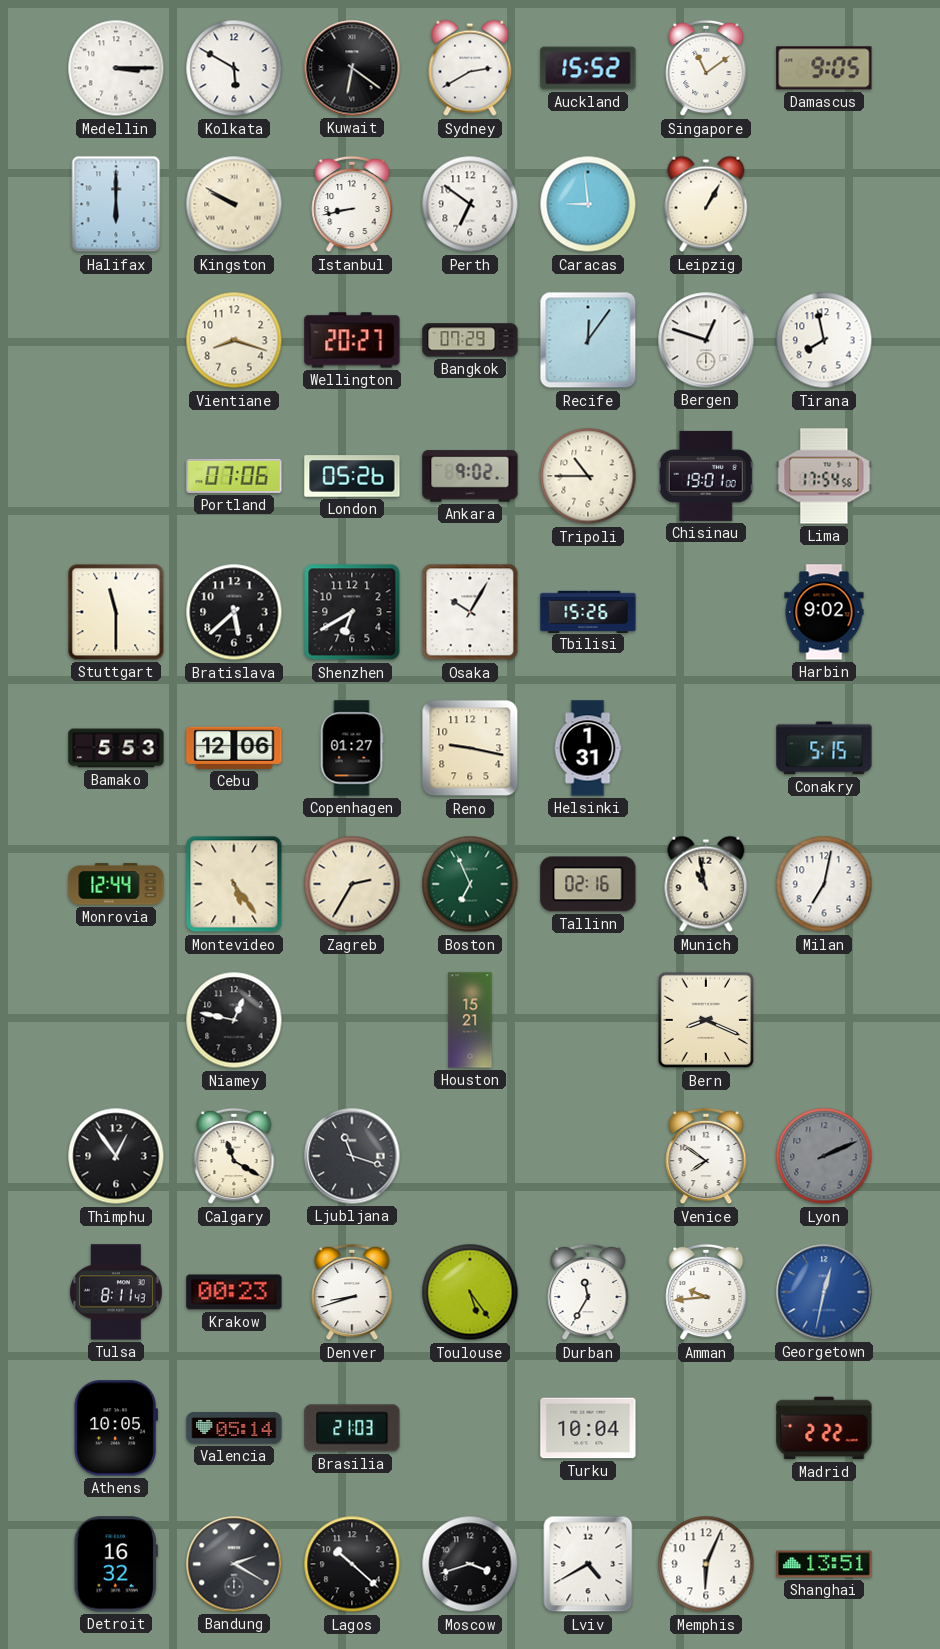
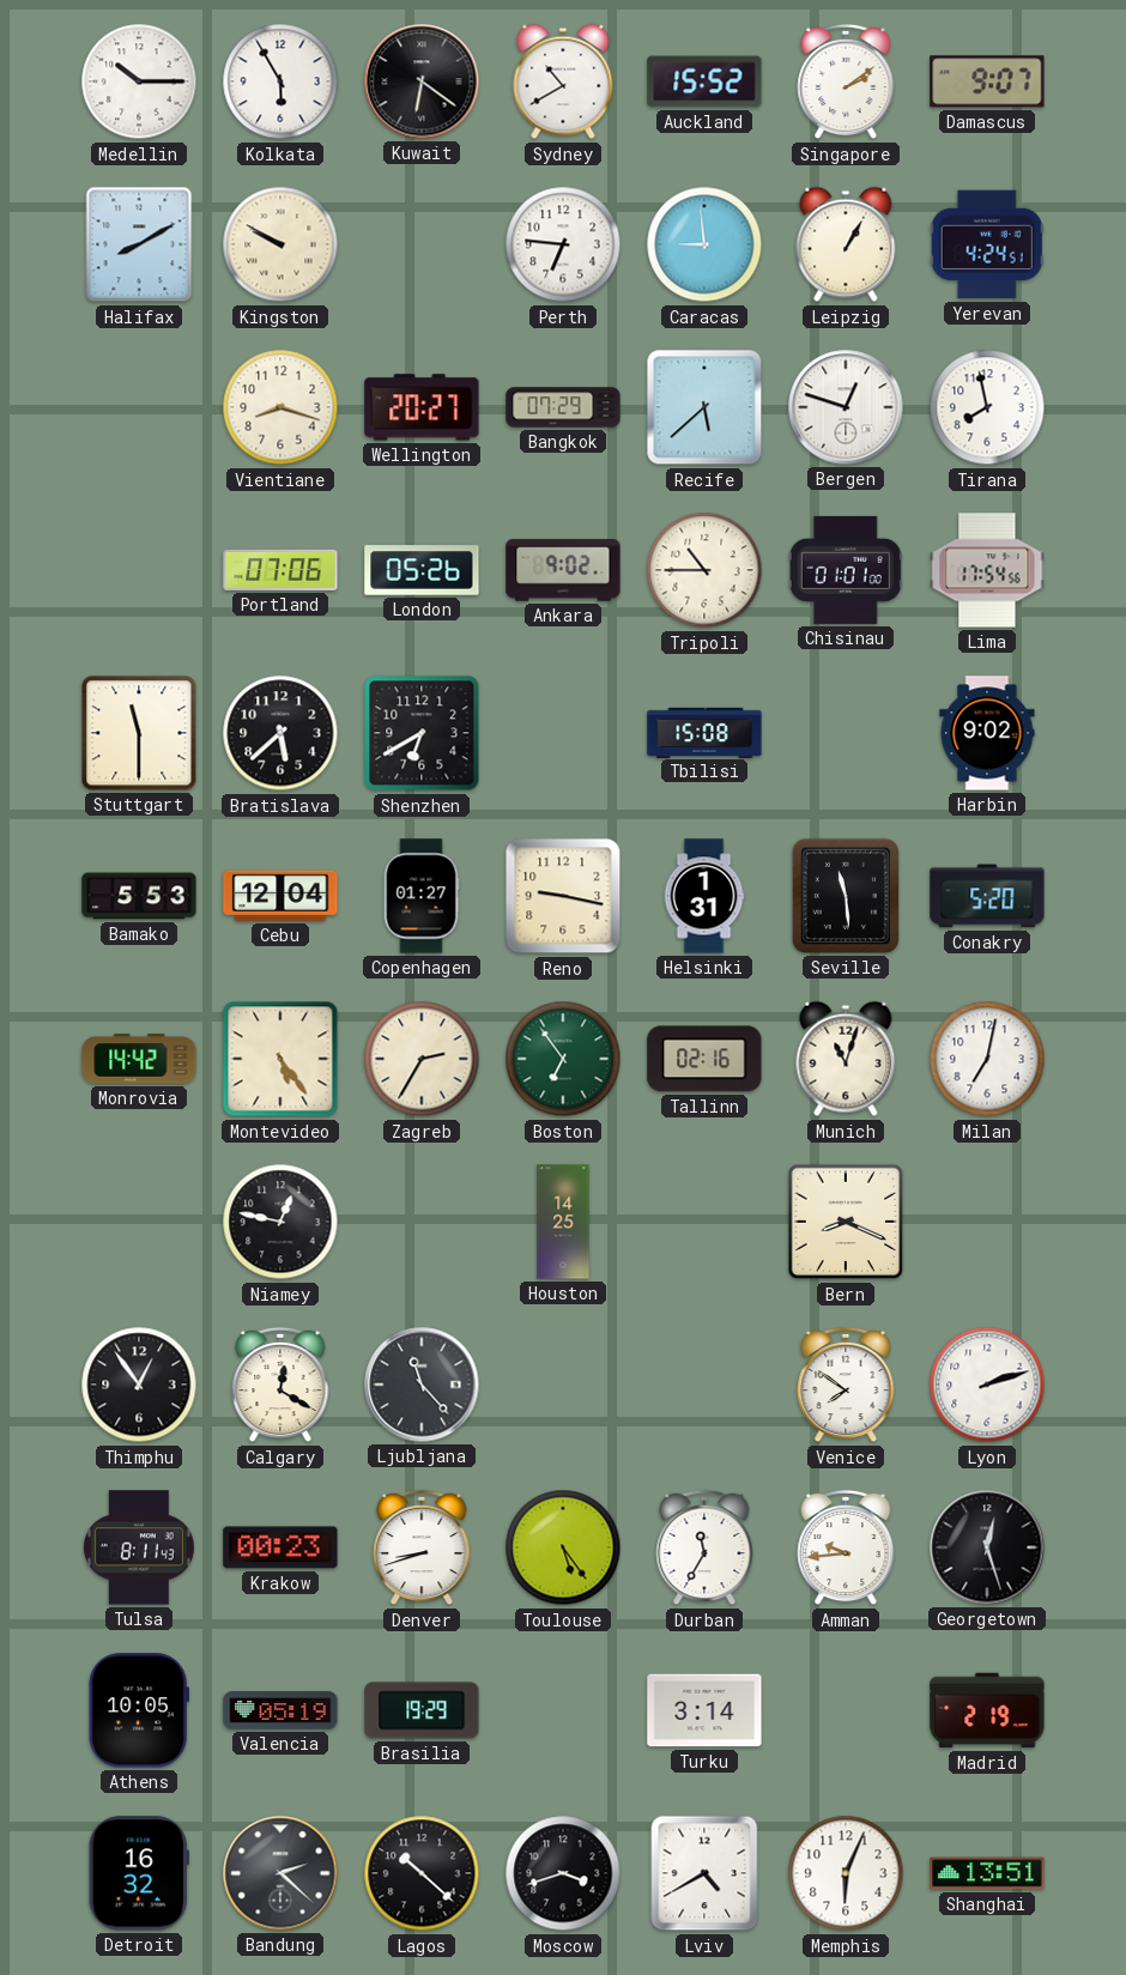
Medellin: 3:15 -> 10:15 (139, 81)
Kolkata: 5:50 -> 5:55 (280, 81)
Sydney: 2:40 -> 10:40 (563, 81)
Singapore: 11:09 -> 2:09 (846, 81)
Damascus: 9:05 -> 9:07 (987, 81)
Halifax: 6:00 -> 8:10 (139, 244)
Istanbul: 8:43 -> none (352, 204)
Perth: 6:51 -> 6:46 (563, 244)
Yerevan: none -> 4:24 (987, 244)
Recife: 12:06 -> 5:38 (704, 407)
Chisinau: 19:01 -> 01:01 (846, 570)
Osaka: 10:05 -> none (470, 612)
Tbilisi: 15:26 -> 15:08 (704, 732)
Cebu: 12:06 -> 12:04 (280, 896)
Seville: none -> 11:29 (846, 896)
Conakry: 5:15 -> 5:20 (987, 896)
Monrovia: 12:44 -> 14:42 (139, 1059)
Boston: 6:56 -> 6:54 (563, 1059)
Munich: 10:58 -> 11:03 (846, 1059)
Houston: 15:21 -> 14:25 (563, 1222)
Calgary: 11:20 -> 12:20 (280, 1385)
Ljubljana: 11:18 -> 11:23 (422, 1385)
Lyon: 2:11 -> 2:12 (987, 1385)
Lyon dial: grey -> white (987, 1385)
Georgetown: 12:32 -> 12:27 (987, 1547)
Georgetown dial: blue -> black (987, 1547)
Valencia: 05:14 -> 05:19 (280, 1710)
Brasilia: 21:03 -> 19:29 (422, 1710)
Turku: 10:04 -> 3:14 (704, 1710)
Madrid: 2:22 -> 2:19 (987, 1710)
Bandung: 2:20 -> 2:22 (280, 1873)
